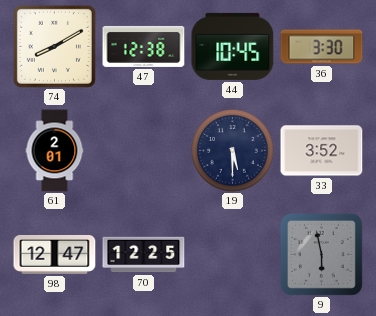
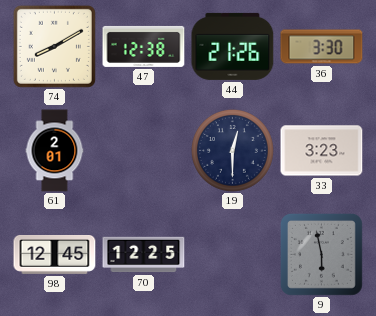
44: 10:45 -> 21:26 (233, 46)
19: 5:30 -> 12:30 (232, 150)
33: 3:52 -> 3:23 (322, 151)
98: 12:47 -> 12:45 (55, 255)
